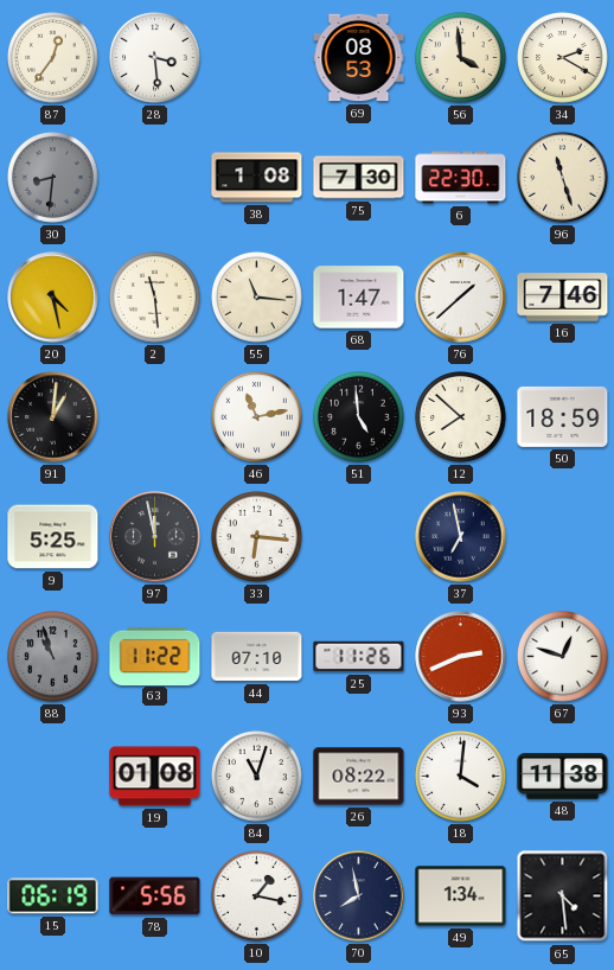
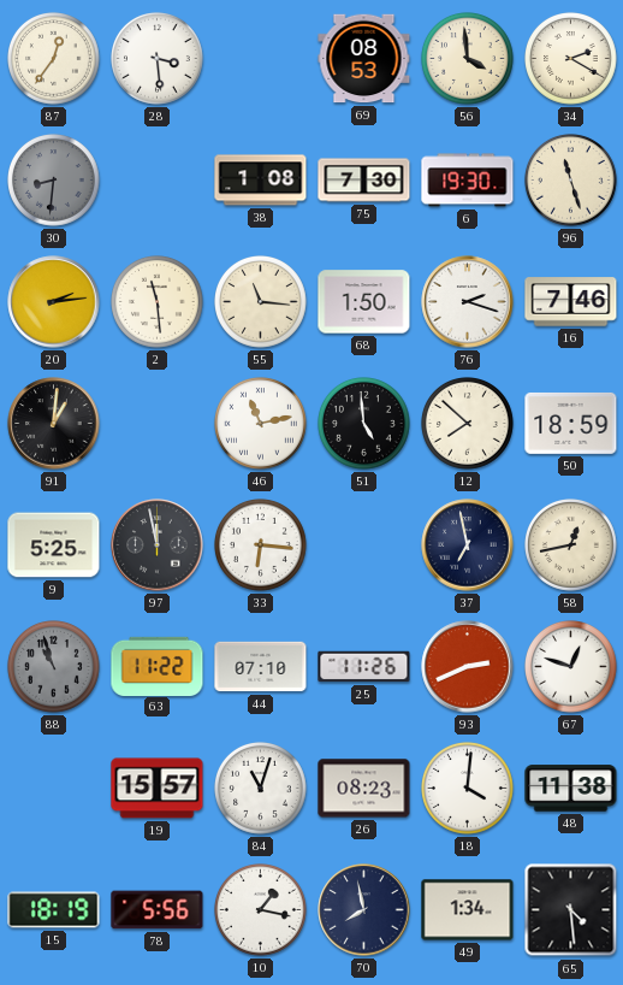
6: 22:30 -> 19:30 (468, 181)
20: 4:28 -> 2:14 (54, 302)
68: 1:47 -> 1:50 (364, 302)
76: 1:38 -> 2:18 (468, 302)
58: none -> 12:43 (571, 545)
19: 01:08 -> 15:57 (158, 789)
26: 08:22 -> 08:23 (364, 789)
15: 06:19 -> 18:19 (54, 910)
